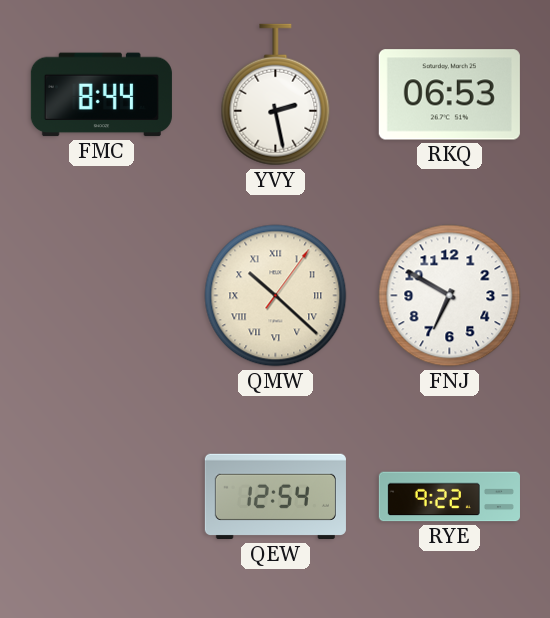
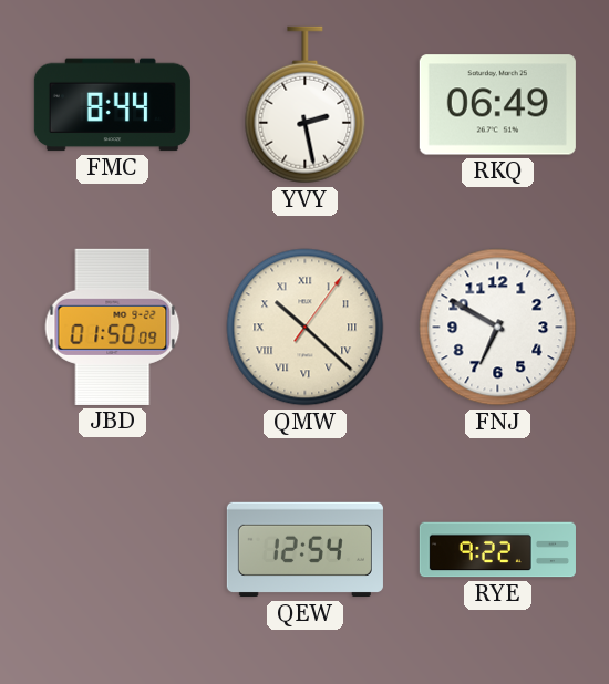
RKQ: 06:53 -> 06:49 (497, 105)
JBD: none -> 01:50 (113, 327)
